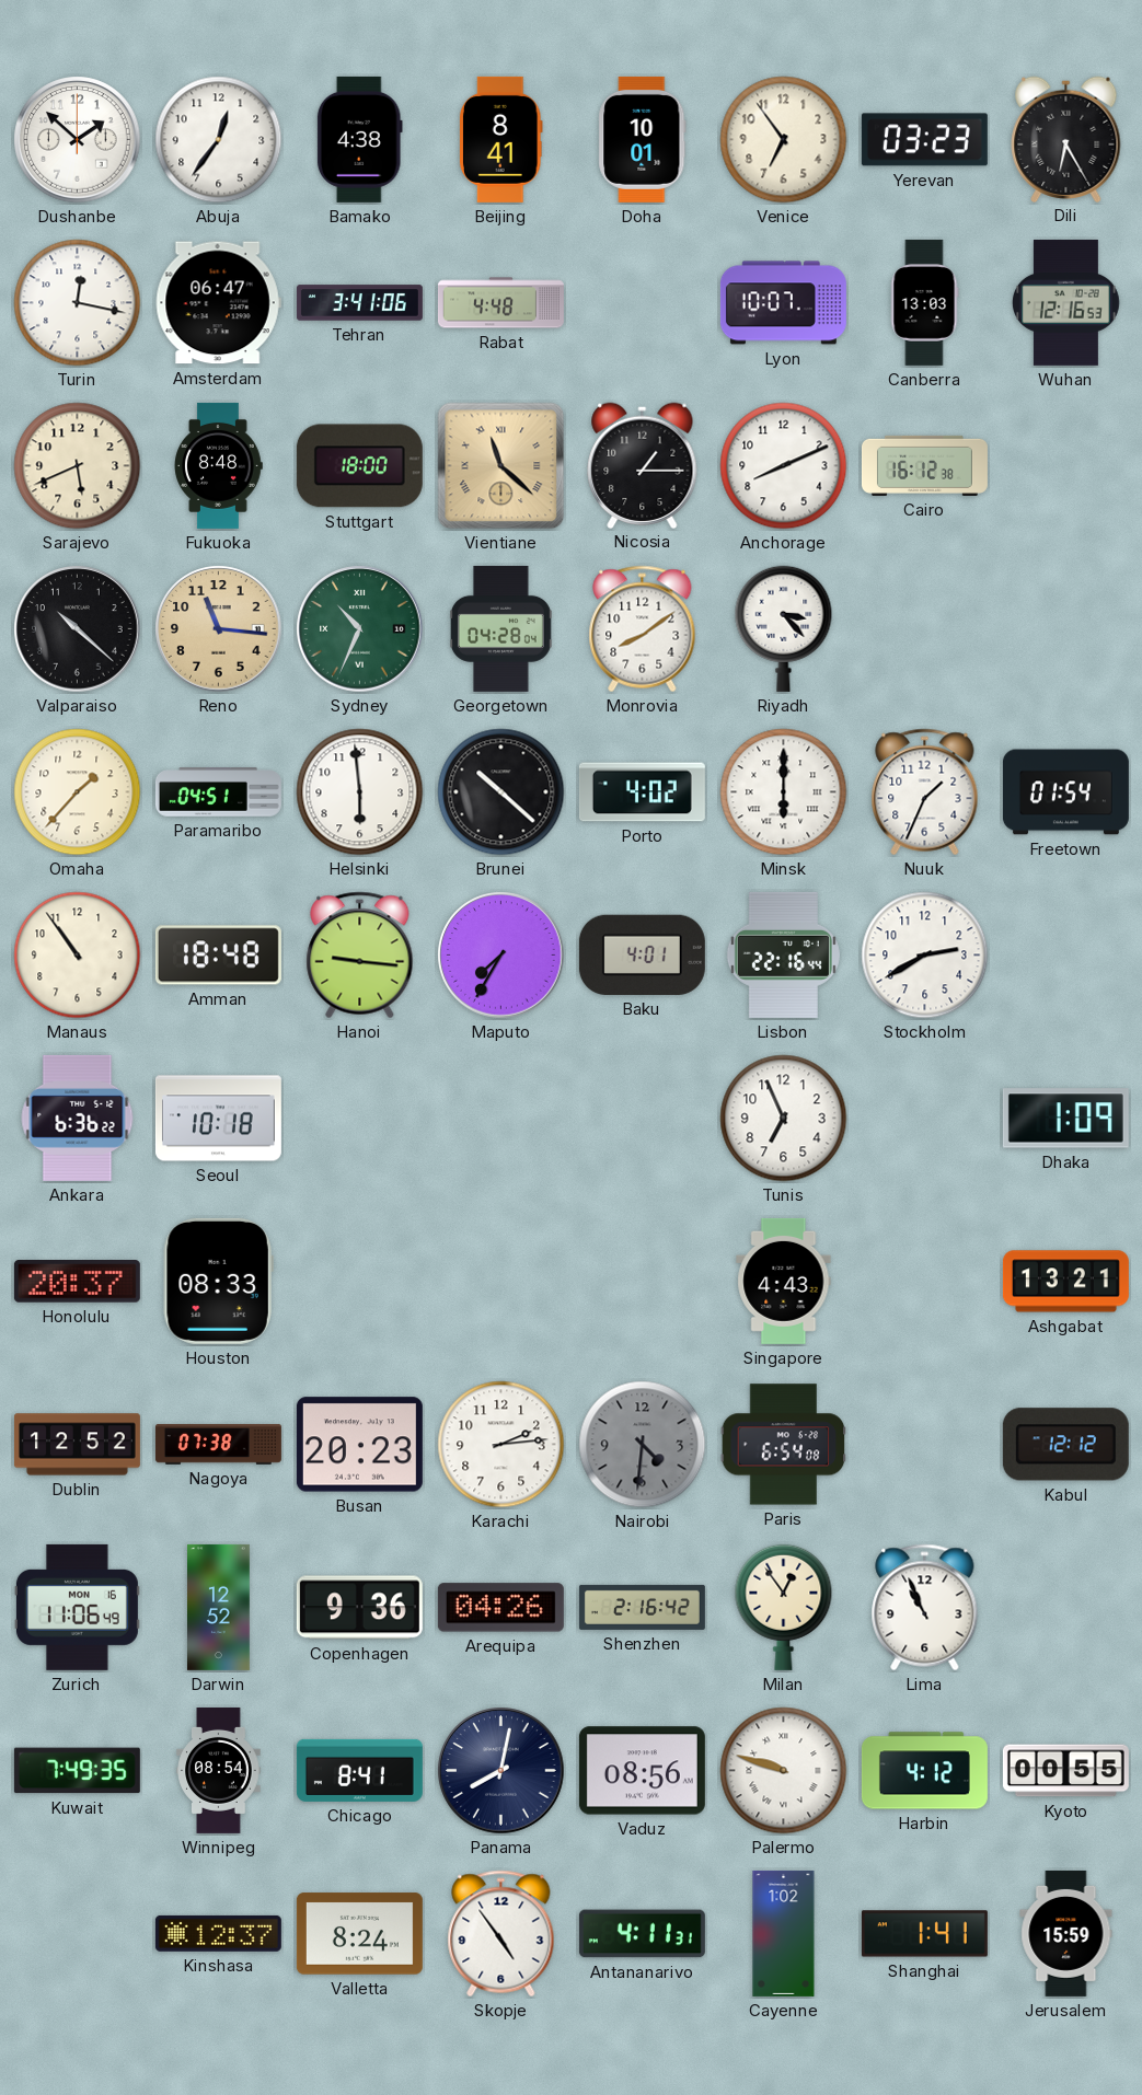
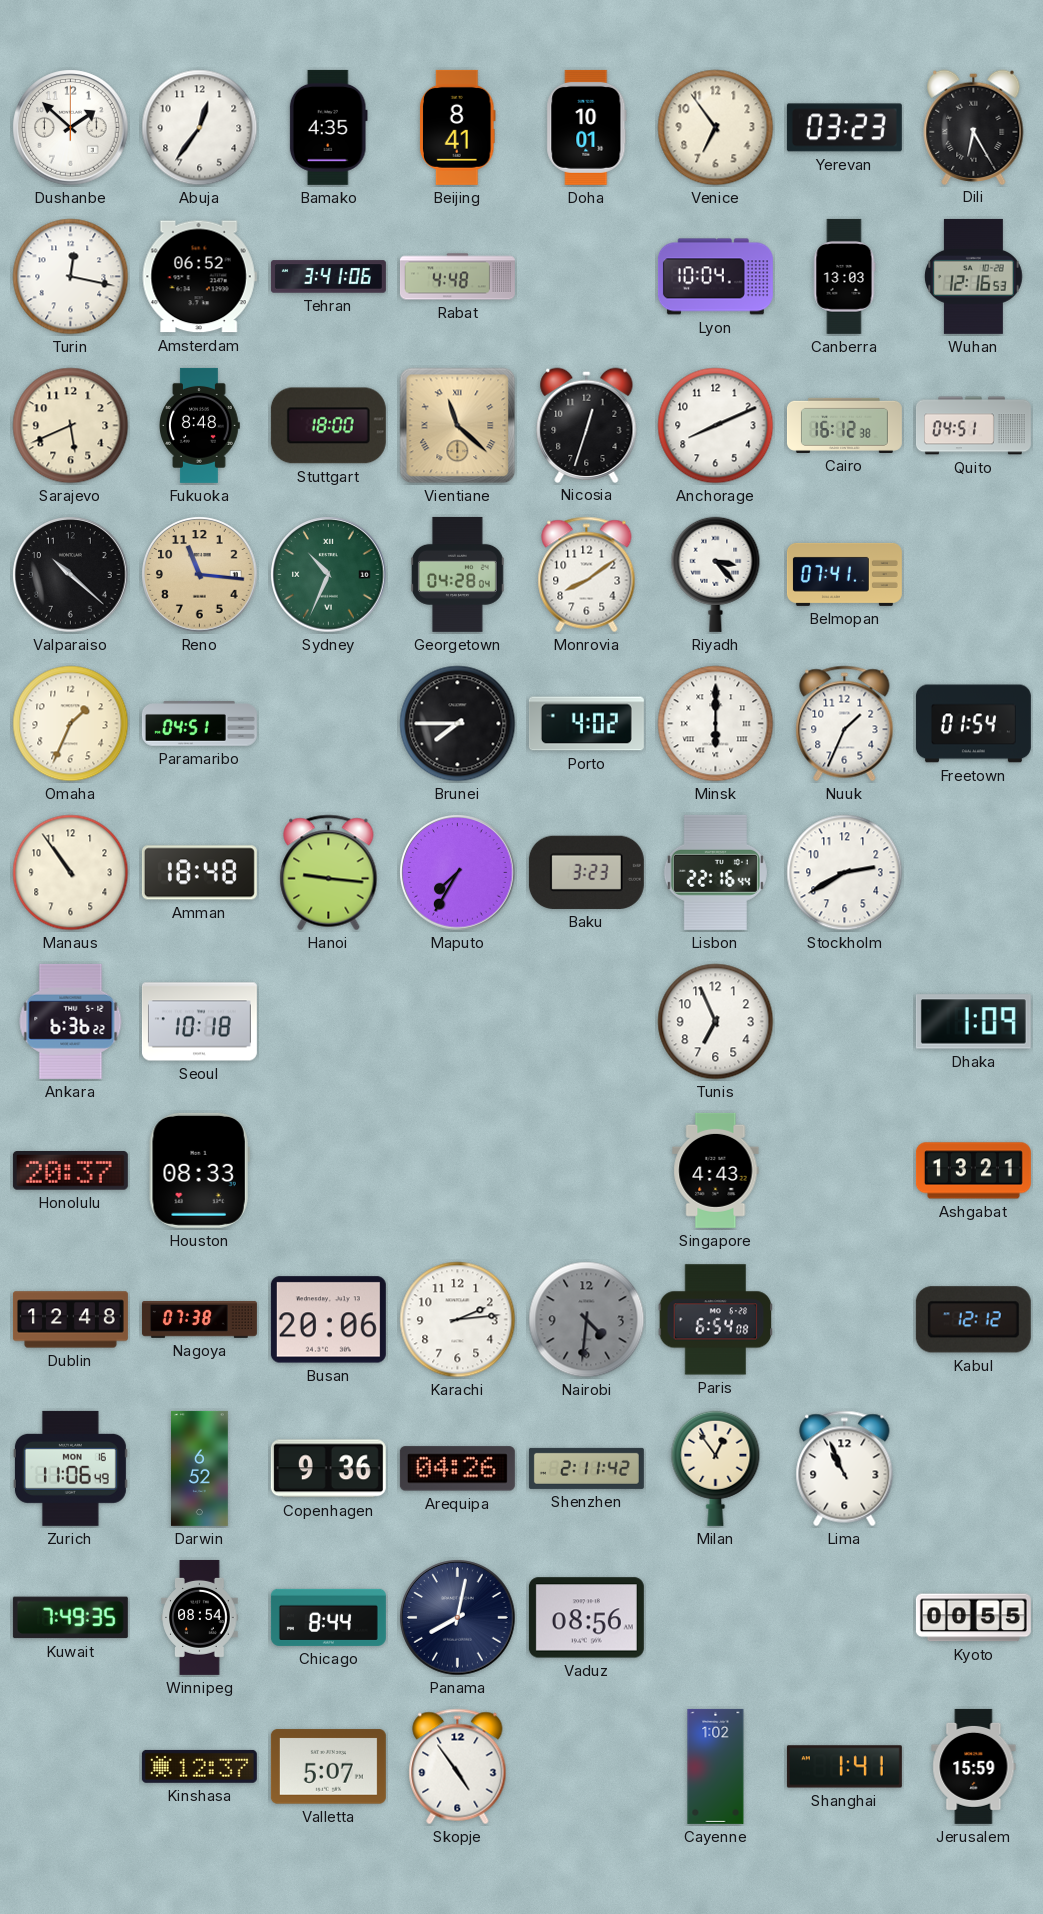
Bamako: 4:38 -> 4:35 (328, 127)
Amsterdam: 06:47 -> 06:52 (199, 277)
Lyon: 10:07 -> 10:04 (715, 277)
Nicosia: 1:15 -> 12:33 (587, 425)
Quito: none -> 04:51 (973, 426)
Belmopan: none -> 07:41 (844, 574)
Omaha: 1:37 -> 1:34 (71, 724)
Helsinki: 5:59 -> none (360, 792)
Brunei: 10:22 -> 7:45 (458, 724)
Baku: 4:01 -> 3:23 (586, 872)
Dublin: 12:52 -> 12:48 (70, 1320)
Busan: 20:23 -> 20:06 (328, 1320)
Darwin: 12:52 -> 6:52 (200, 1468)
Shenzhen: 2:16 -> 2:11 (586, 1468)
Chicago: 8:41 -> 8:44 (328, 1617)
Palermo: 9:48 -> none (784, 1771)
Harbin: 4:12 -> none (924, 1771)
Valletta: 8:24 -> 5:07 (328, 1767)
Antananarivo: 4:11 -> none (642, 1934)
